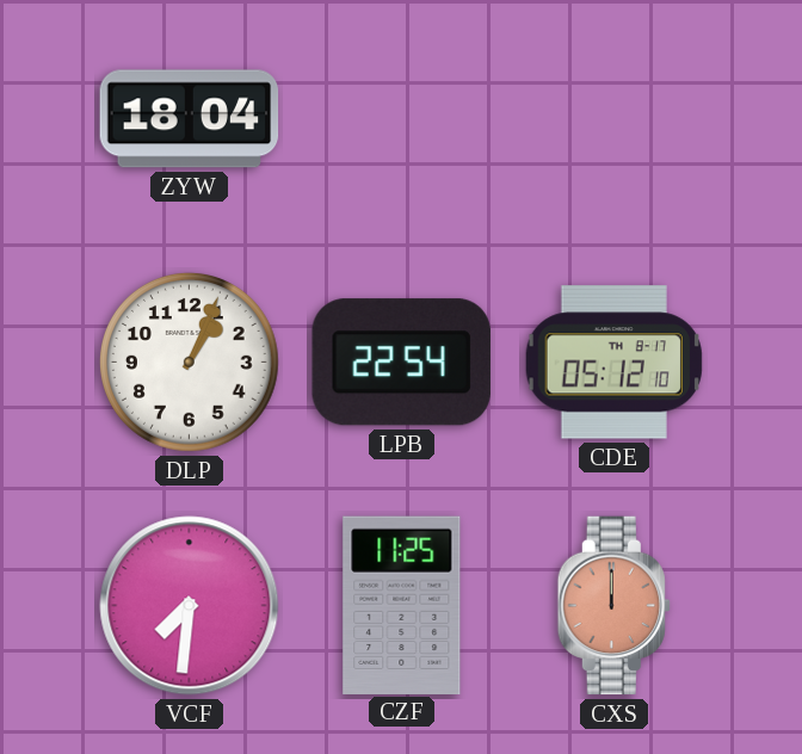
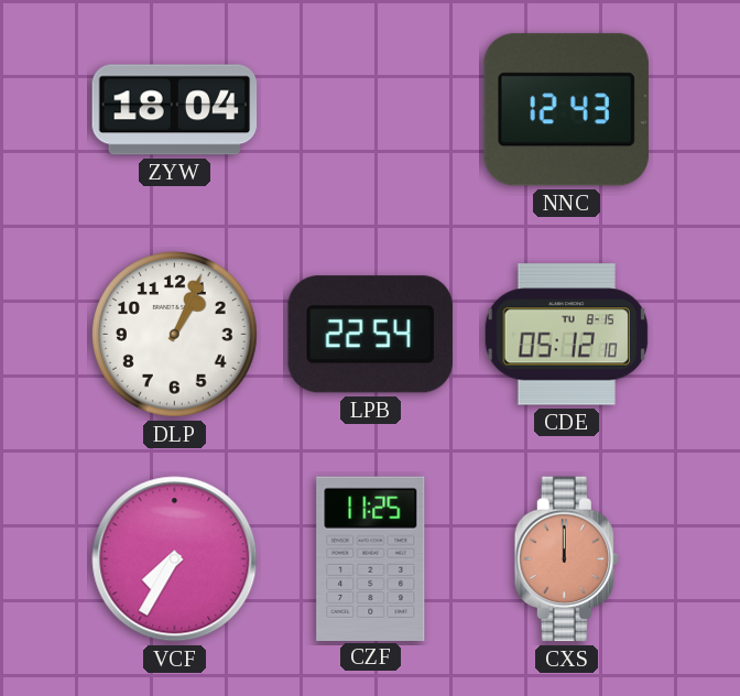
NNC: none -> 12:43 (566, 110)
CDE date: TH 8-17 -> TU 8-15 (566, 335)
VCF: 7:31 -> 7:35 (175, 559)
